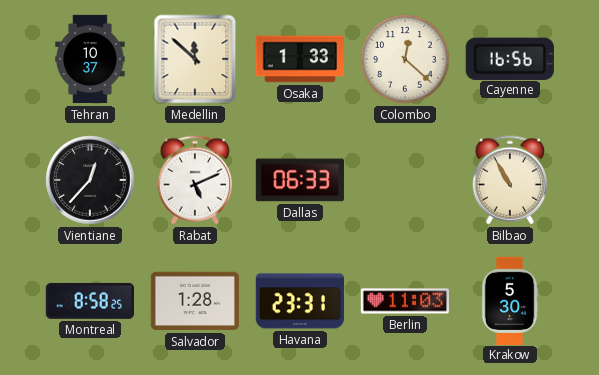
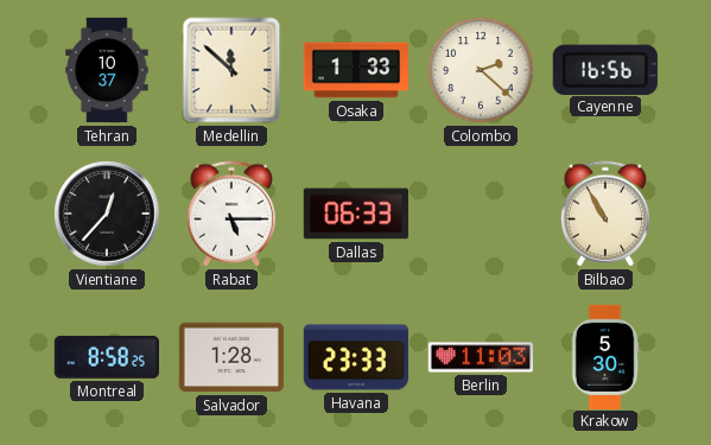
Colombo: 12:22 -> 2:22 (481, 70)
Rabat: 5:11 -> 5:15 (230, 214)
Havana: 23:31 -> 23:33 (355, 357)
